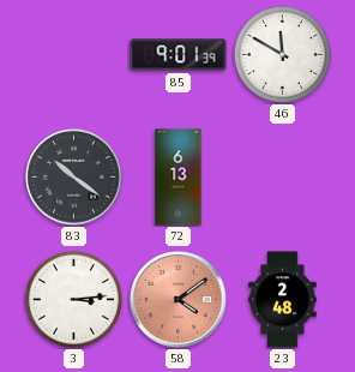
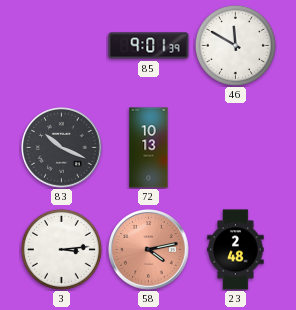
83: 10:21 -> 10:19 (62, 148)
72: 6:13 -> 10:13 (149, 148)
58: 4:09 -> 4:13 (149, 250)
